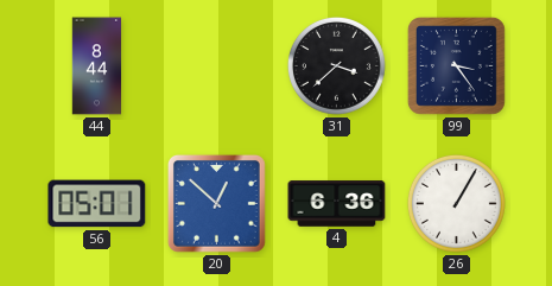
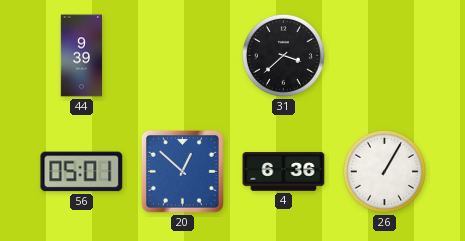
44: 8:44 -> 9:39 (82, 56)
99: 3:24 -> none (456, 65)
